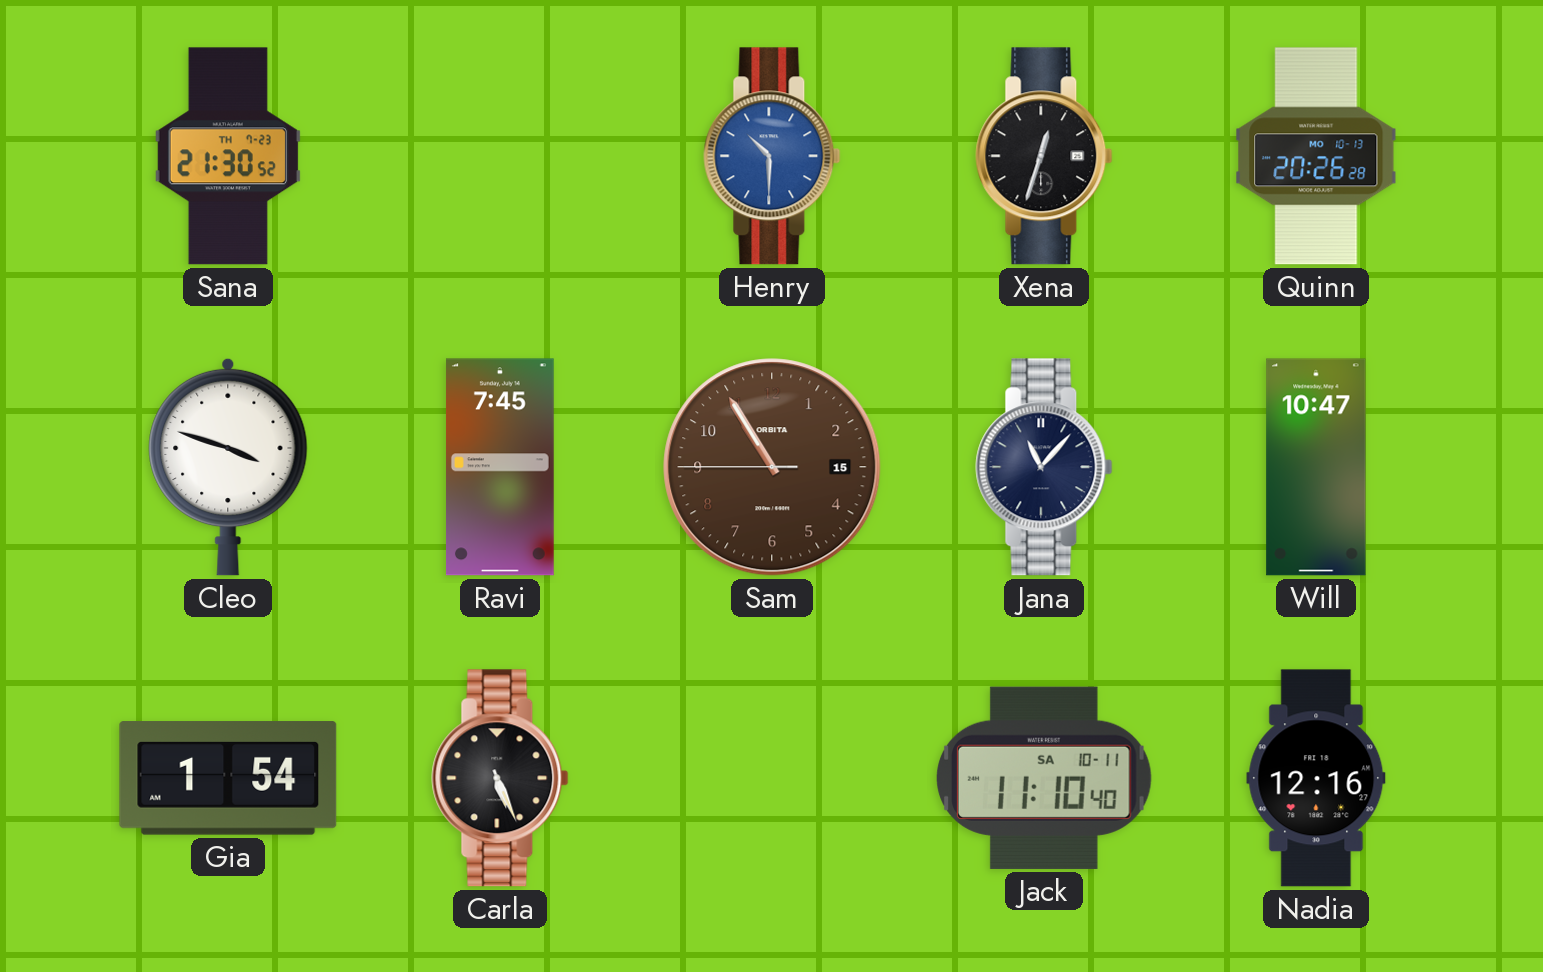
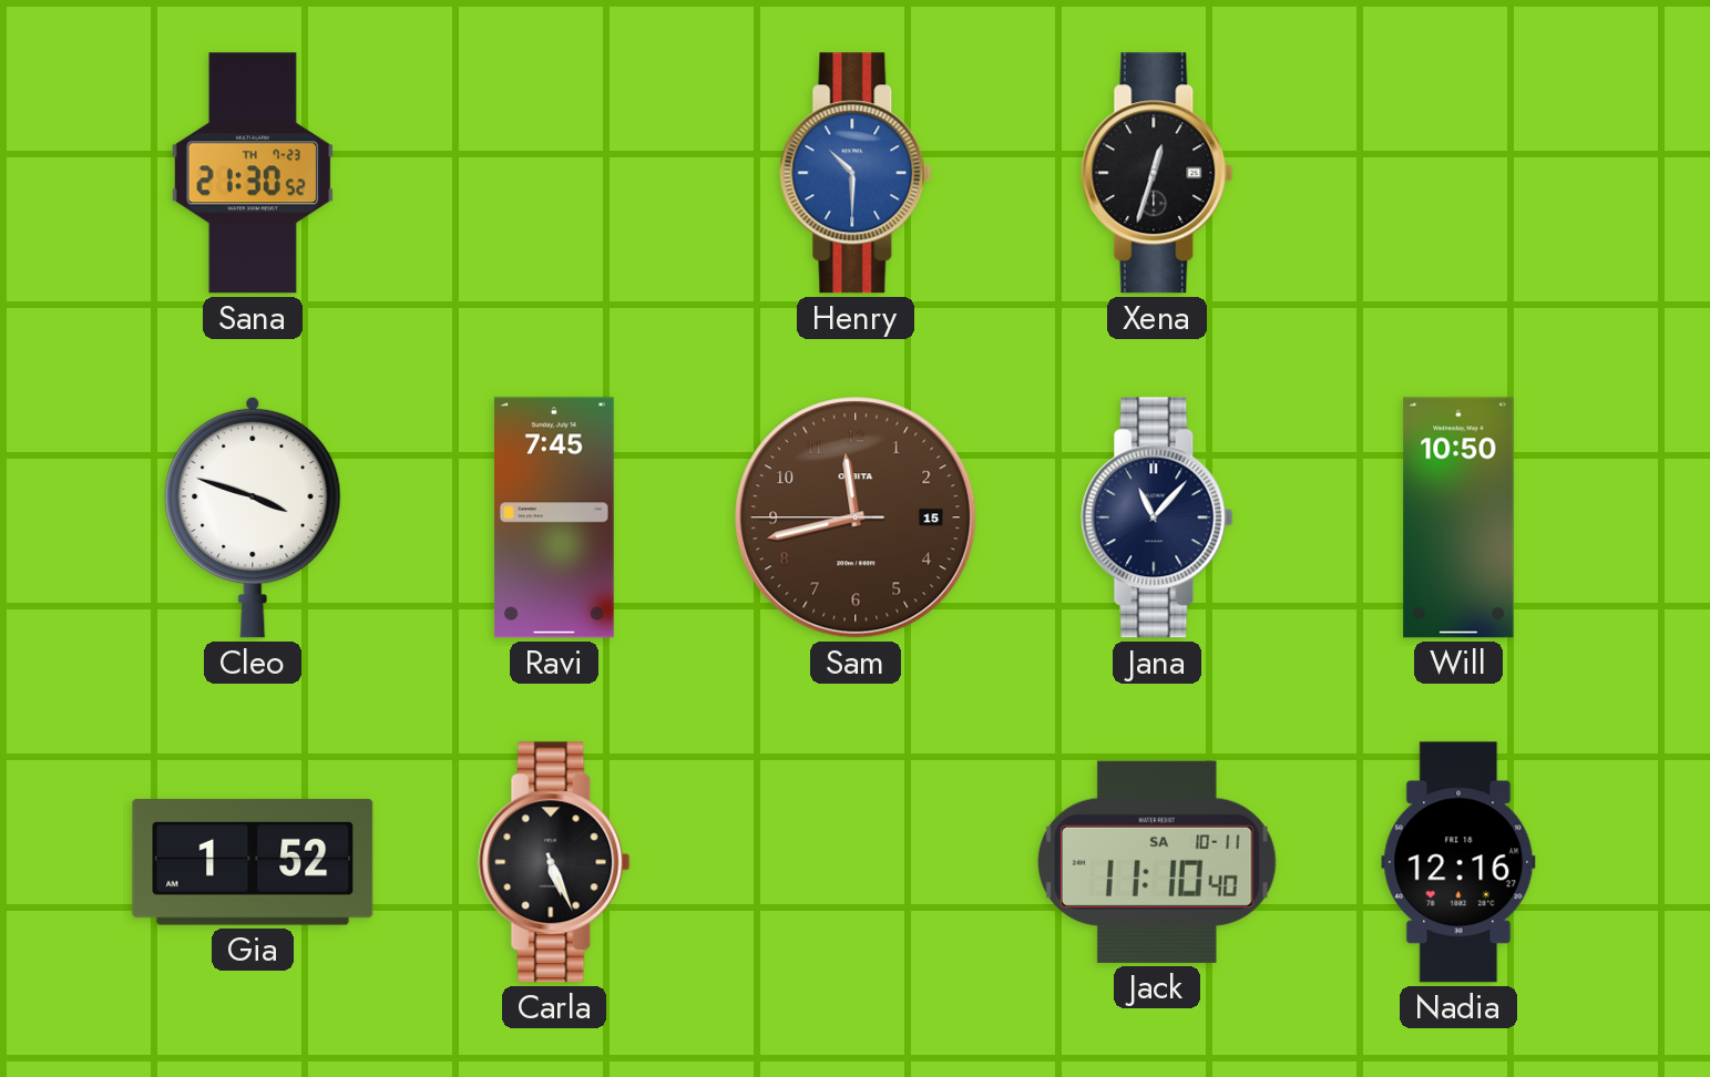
Quinn: 20:26 -> none (1316, 156)
Sam: 10:54 -> 11:42 (856, 517)
Will: 10:47 -> 10:50 (1458, 517)
Gia: 1:54 -> 1:52 (253, 862)
